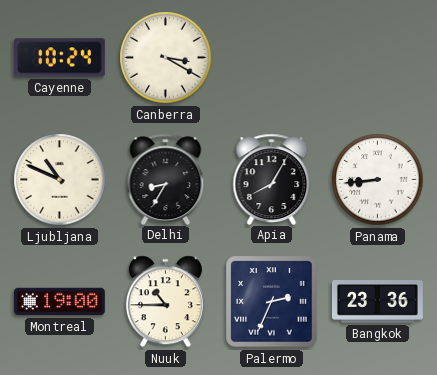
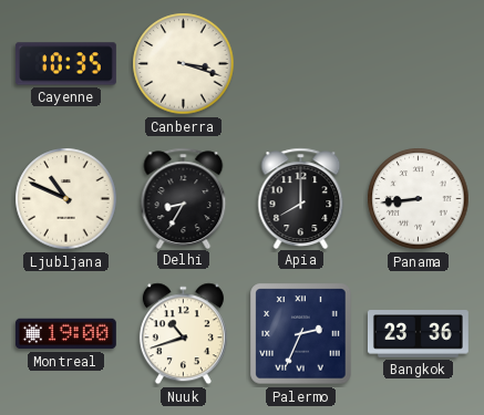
Cayenne: 10:24 -> 10:35 (65, 64)
Canberra: 3:20 -> 3:18 (184, 64)
Apia: 8:05 -> 8:00 (301, 198)
Nuuk: 10:45 -> 10:42 (183, 334)
